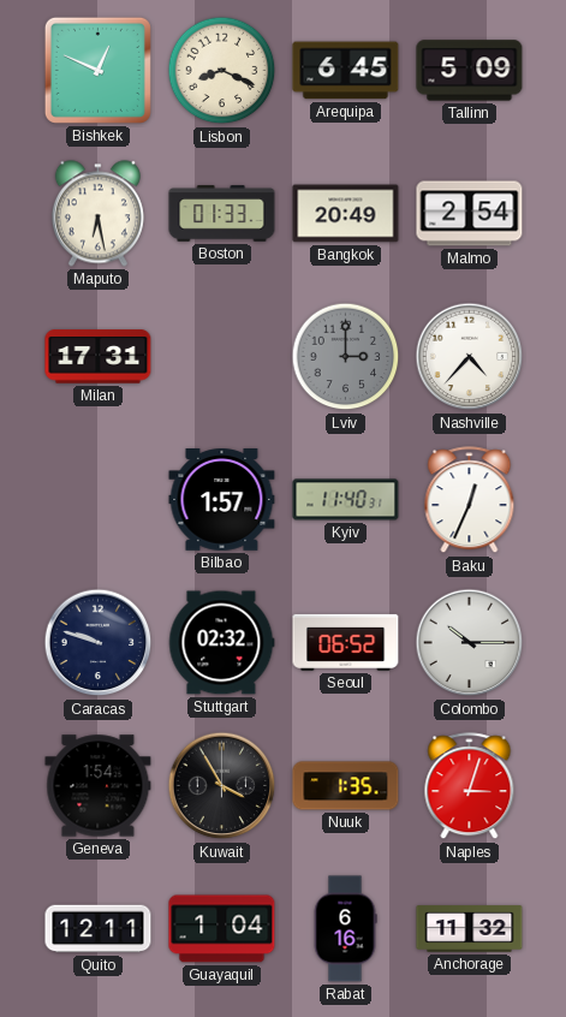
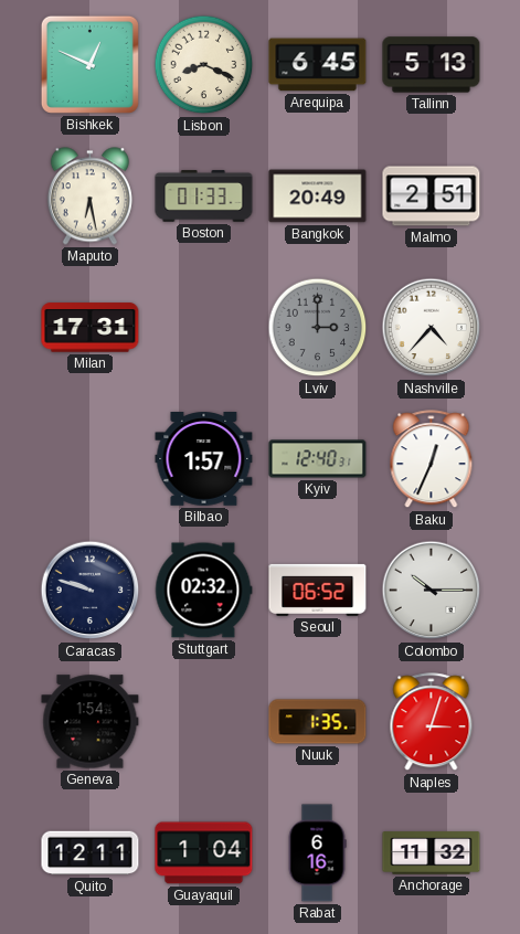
Tallinn: 5:09 -> 5:13 (432, 65)
Malmo: 2:54 -> 2:51 (432, 197)
Kyiv: 11:40 -> 12:40 (318, 459)
Kuwait: 3:55 -> none (222, 786)
